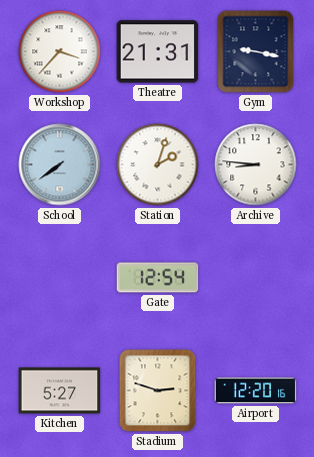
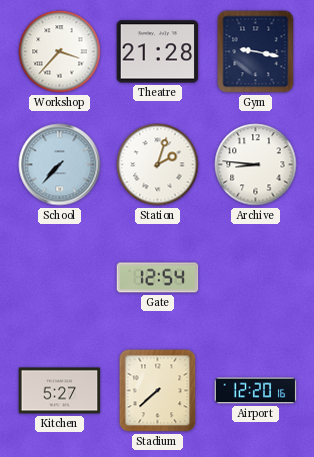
Theatre: 21:31 -> 21:28 (158, 52)
School: 7:39 -> 7:37 (60, 165)
Stadium: 2:48 -> 7:38 (158, 391)
